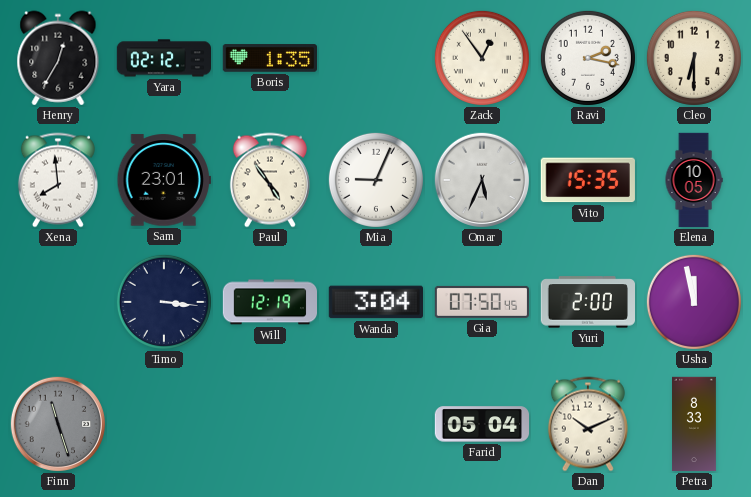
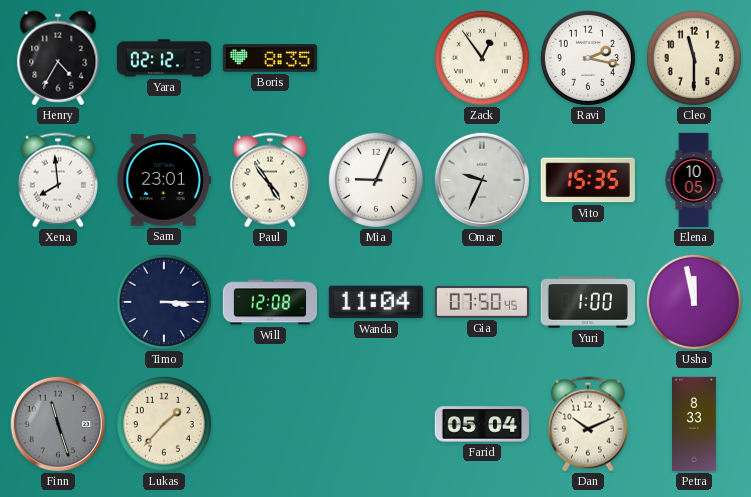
Henry: 12:35 -> 4:35 (58, 58)
Boris: 1:35 -> 8:35 (269, 58)
Cleo: 6:30 -> 11:30 (694, 58)
Omar: 5:34 -> 9:34 (481, 179)
Timo: 3:16 -> 3:15 (164, 302)
Will: 12:19 -> 12:08 (269, 302)
Wanda: 3:04 -> 11:04 (375, 302)
Yuri: 2:00 -> 1:00 (587, 302)
Lukas: none -> 1:37 (164, 424)
